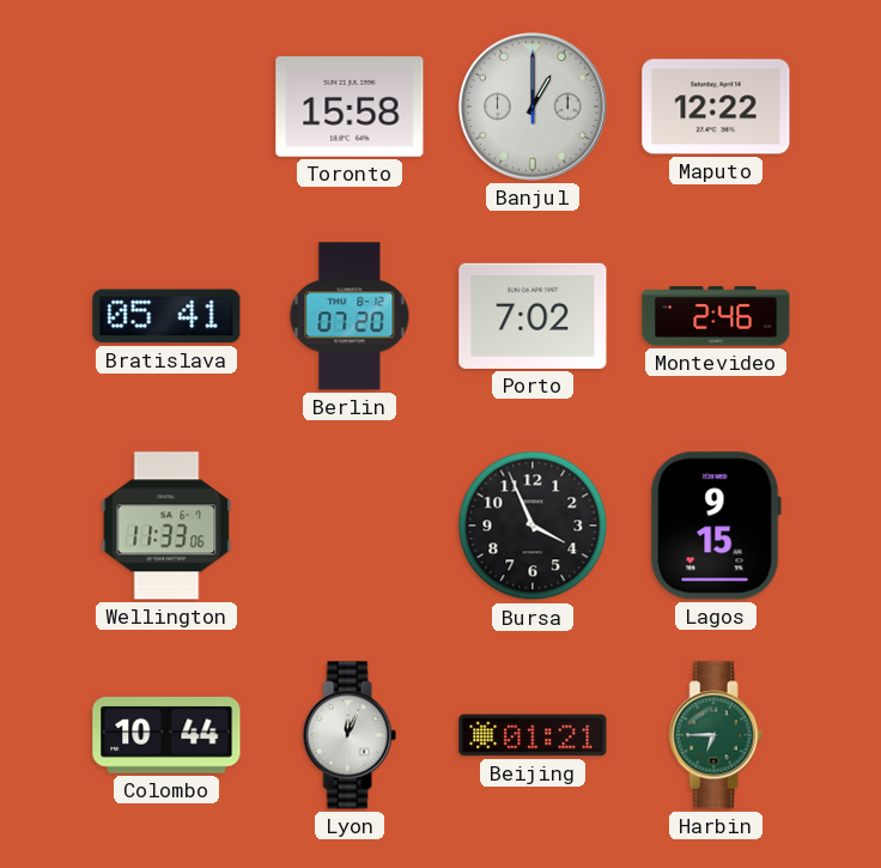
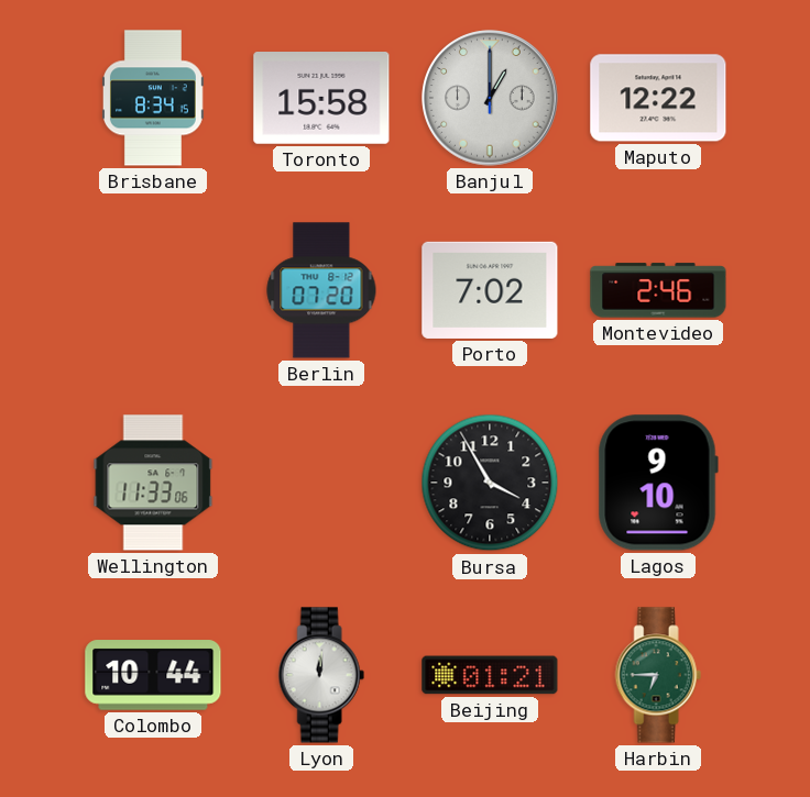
Brisbane: none -> 8:34 (153, 98)
Bratislava: 05:41 -> none (166, 316)
Bursa: 3:56 -> 3:55 (490, 483)
Lagos: 9:15 -> 9:10 (658, 483)
Lyon: 12:04 -> 12:01 (321, 675)
